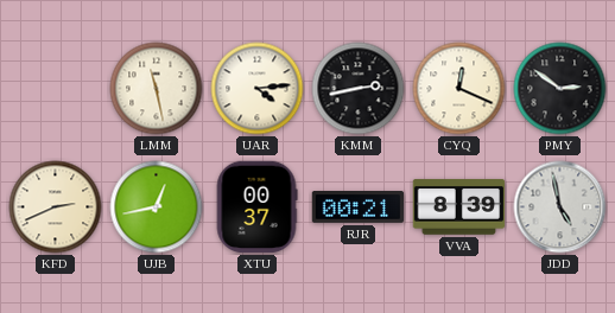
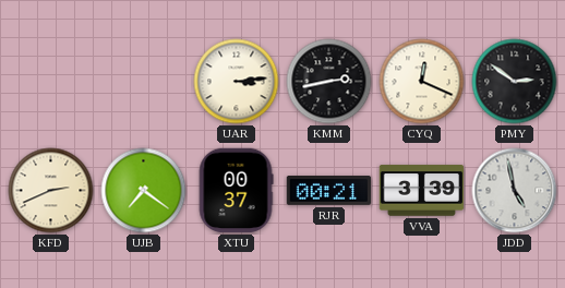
LMM: 11:28 -> none (157, 89)
UAR: 4:14 -> 3:14 (237, 82)
UJB: 12:43 -> 7:21 (144, 191)
VVA: 8:39 -> 3:39 (422, 191)
